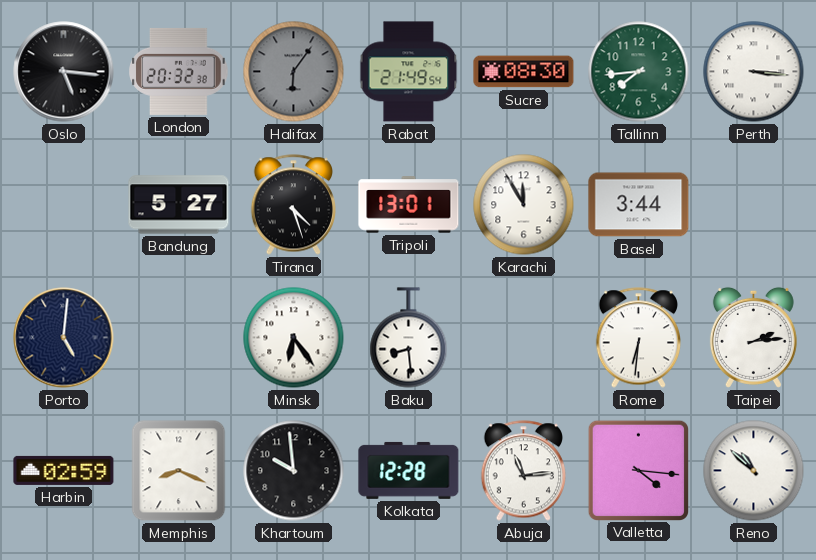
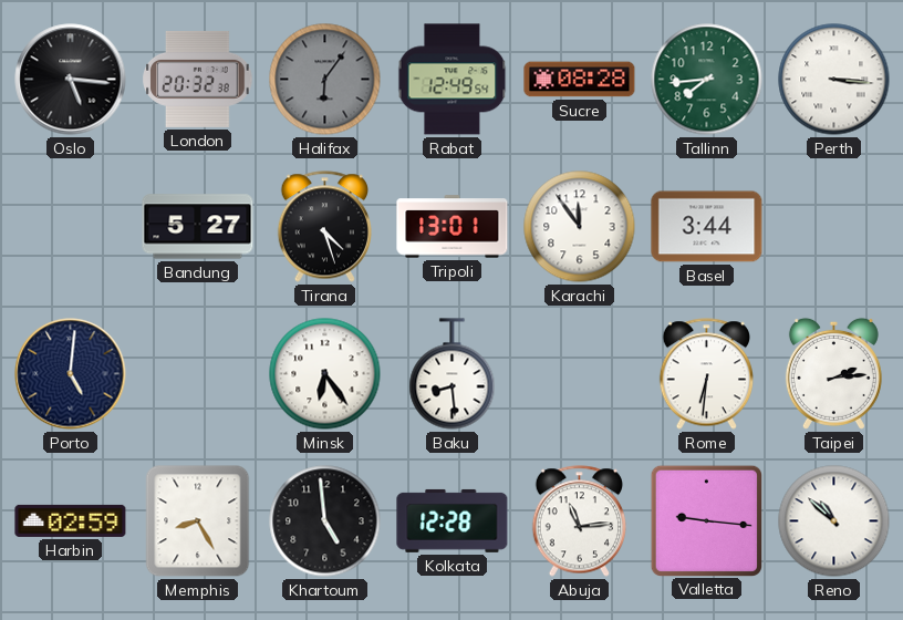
Rabat: 21:49 -> 12:49 (453, 80)
Sucre: 08:30 -> 08:28 (580, 80)
Karachi: 11:55 -> 11:54 (580, 227)
Memphis: 8:19 -> 8:25 (198, 521)
Khartoum: 9:59 -> 4:59 (325, 521)
Valletta: 4:16 -> 9:16 (706, 520)
